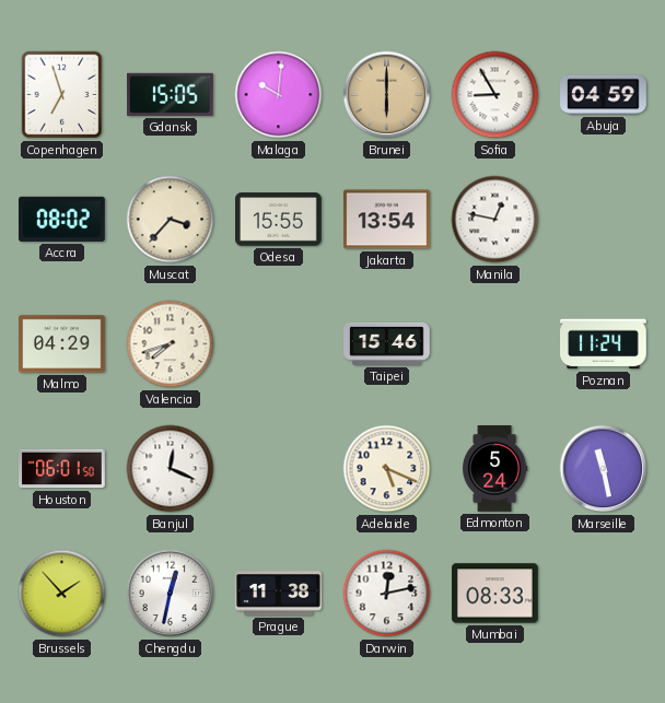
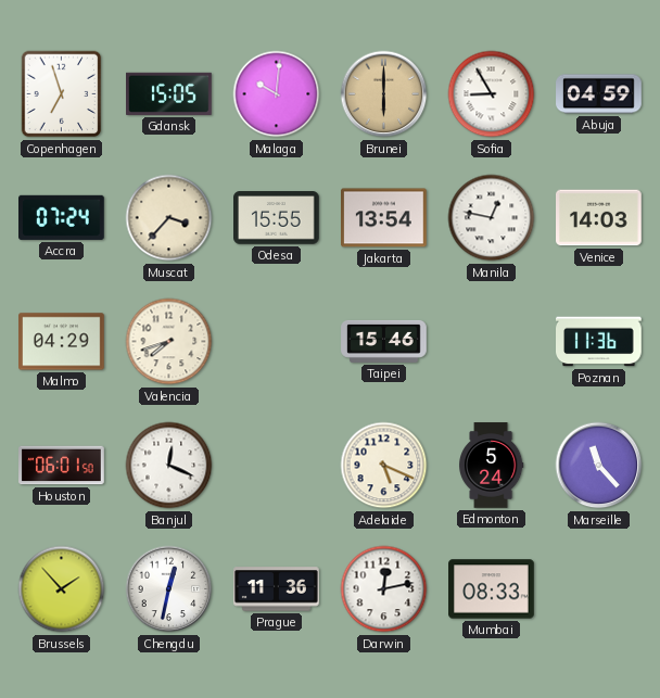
Accra: 08:02 -> 07:24 (62, 217)
Venice: none -> 14:03 (599, 218)
Poznan: 11:24 -> 11:36 (599, 342)
Marseille: 11:28 -> 11:23 (599, 466)
Prague: 11:38 -> 11:36 (277, 589)
